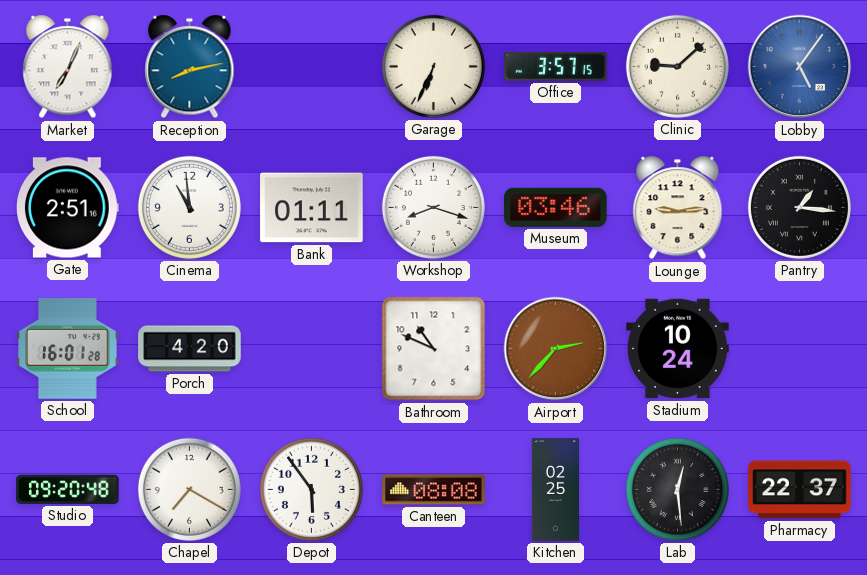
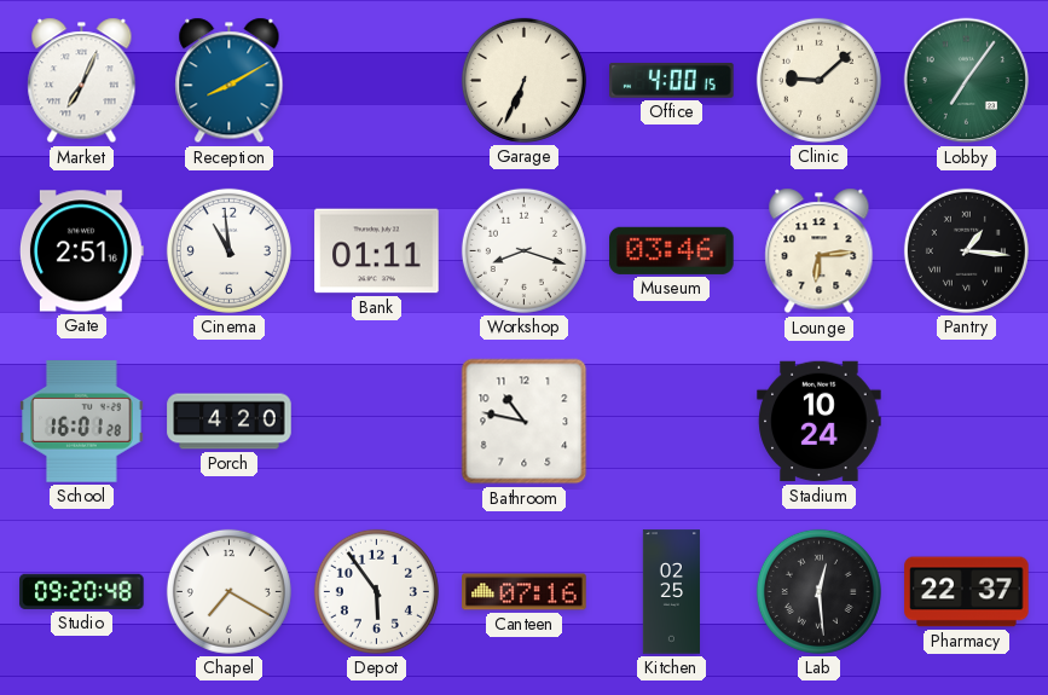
Reception: 8:13 -> 8:10 (230, 81)
Office: 3:57 -> 4:00 (672, 80)
Lobby: 5:06 -> 7:06 (967, 81)
Lobby dial: blue -> green (967, 81)
Lounge: 9:14 -> 6:14 (820, 251)
Bathroom: 10:49 -> 10:47 (525, 422)
Airport: 2:37 -> none (556, 349)
Canteen: 08:08 -> 07:16 (525, 592)
